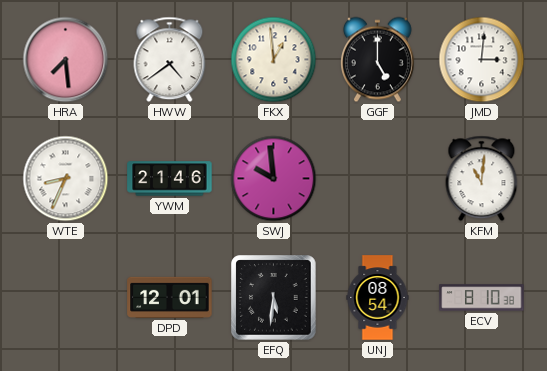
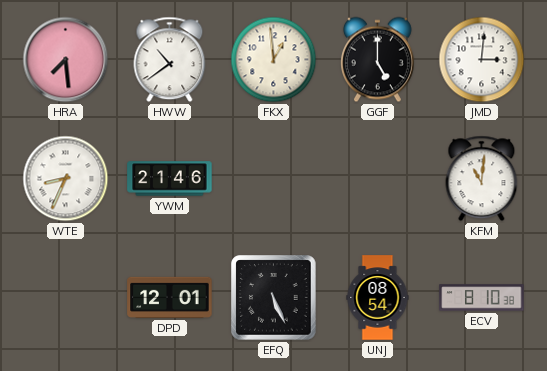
HWW: 4:39 -> 10:39 (170, 60)
SWJ: 9:59 -> none (274, 179)
EFQ: 5:31 -> 5:26 (274, 298)
